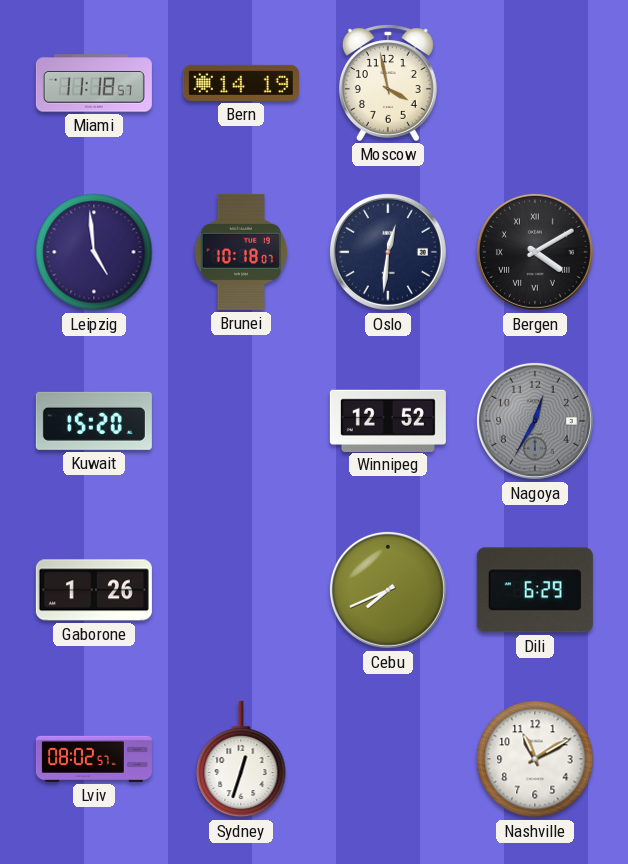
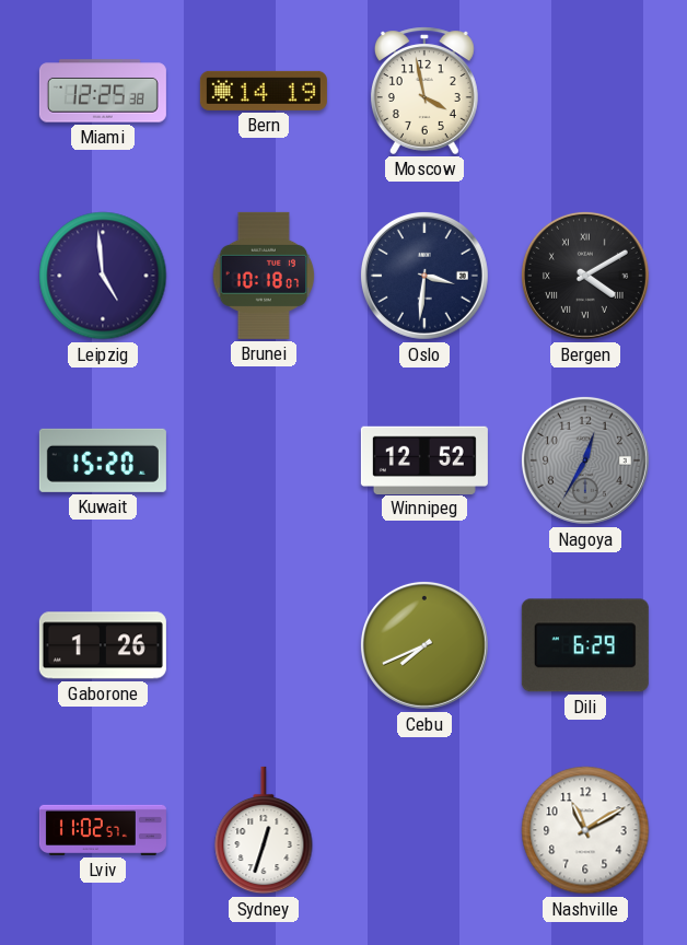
Miami: 11:18 -> 12:25 (103, 91)
Oslo: 12:31 -> 3:31 (424, 276)
Lviv: 08:02 -> 11:02 (103, 830)
